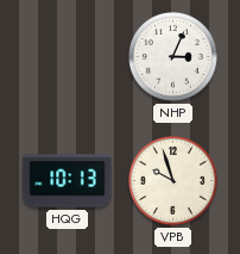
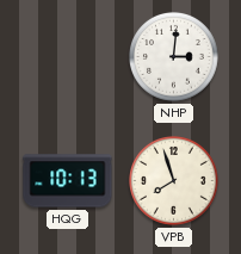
NHP: 3:04 -> 3:01 (174, 57)
VPB: 9:57 -> 7:57 (174, 181)
